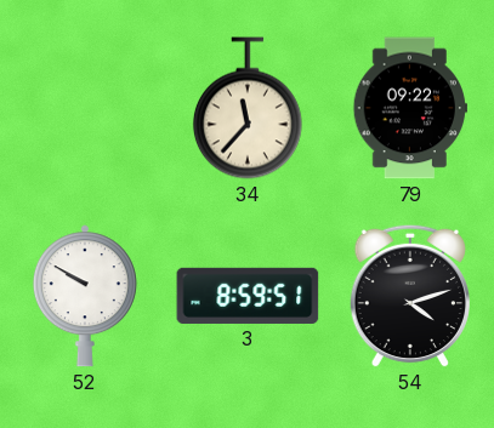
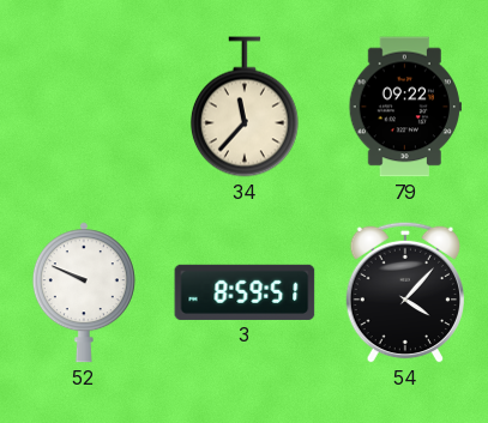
52: 9:50 -> 9:49 (84, 292)
54: 4:12 -> 4:07 (404, 292)
